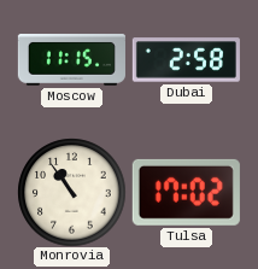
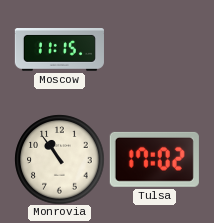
Dubai: 2:58 -> none (186, 60)
